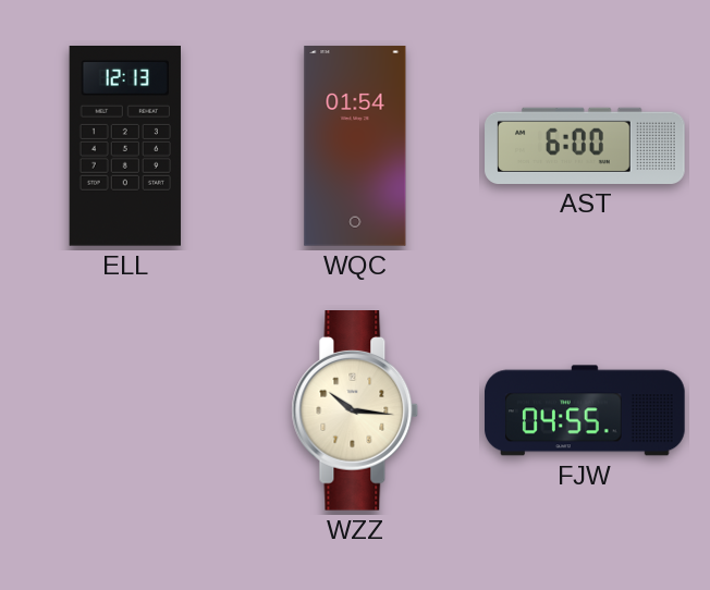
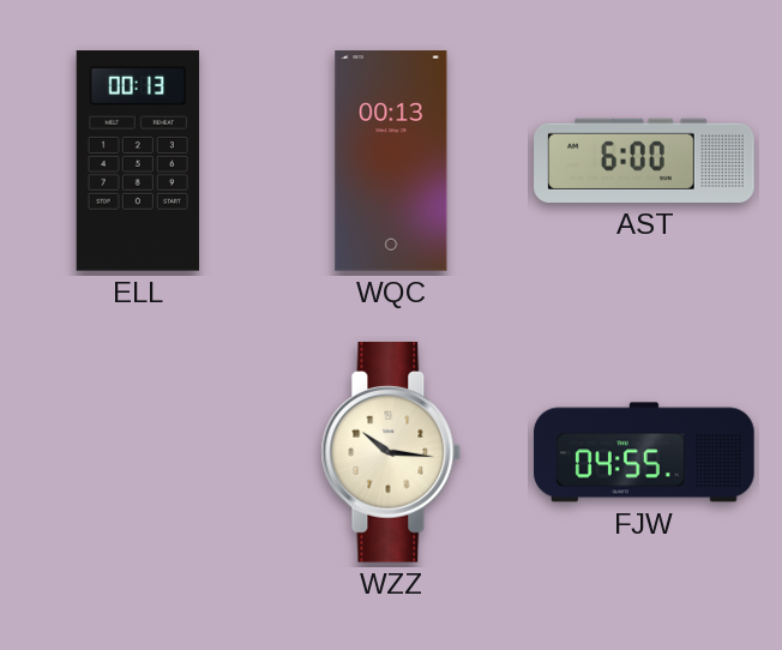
ELL: 12:13 -> 00:13 (138, 162)
WQC: 01:54 -> 00:13 (391, 161)
